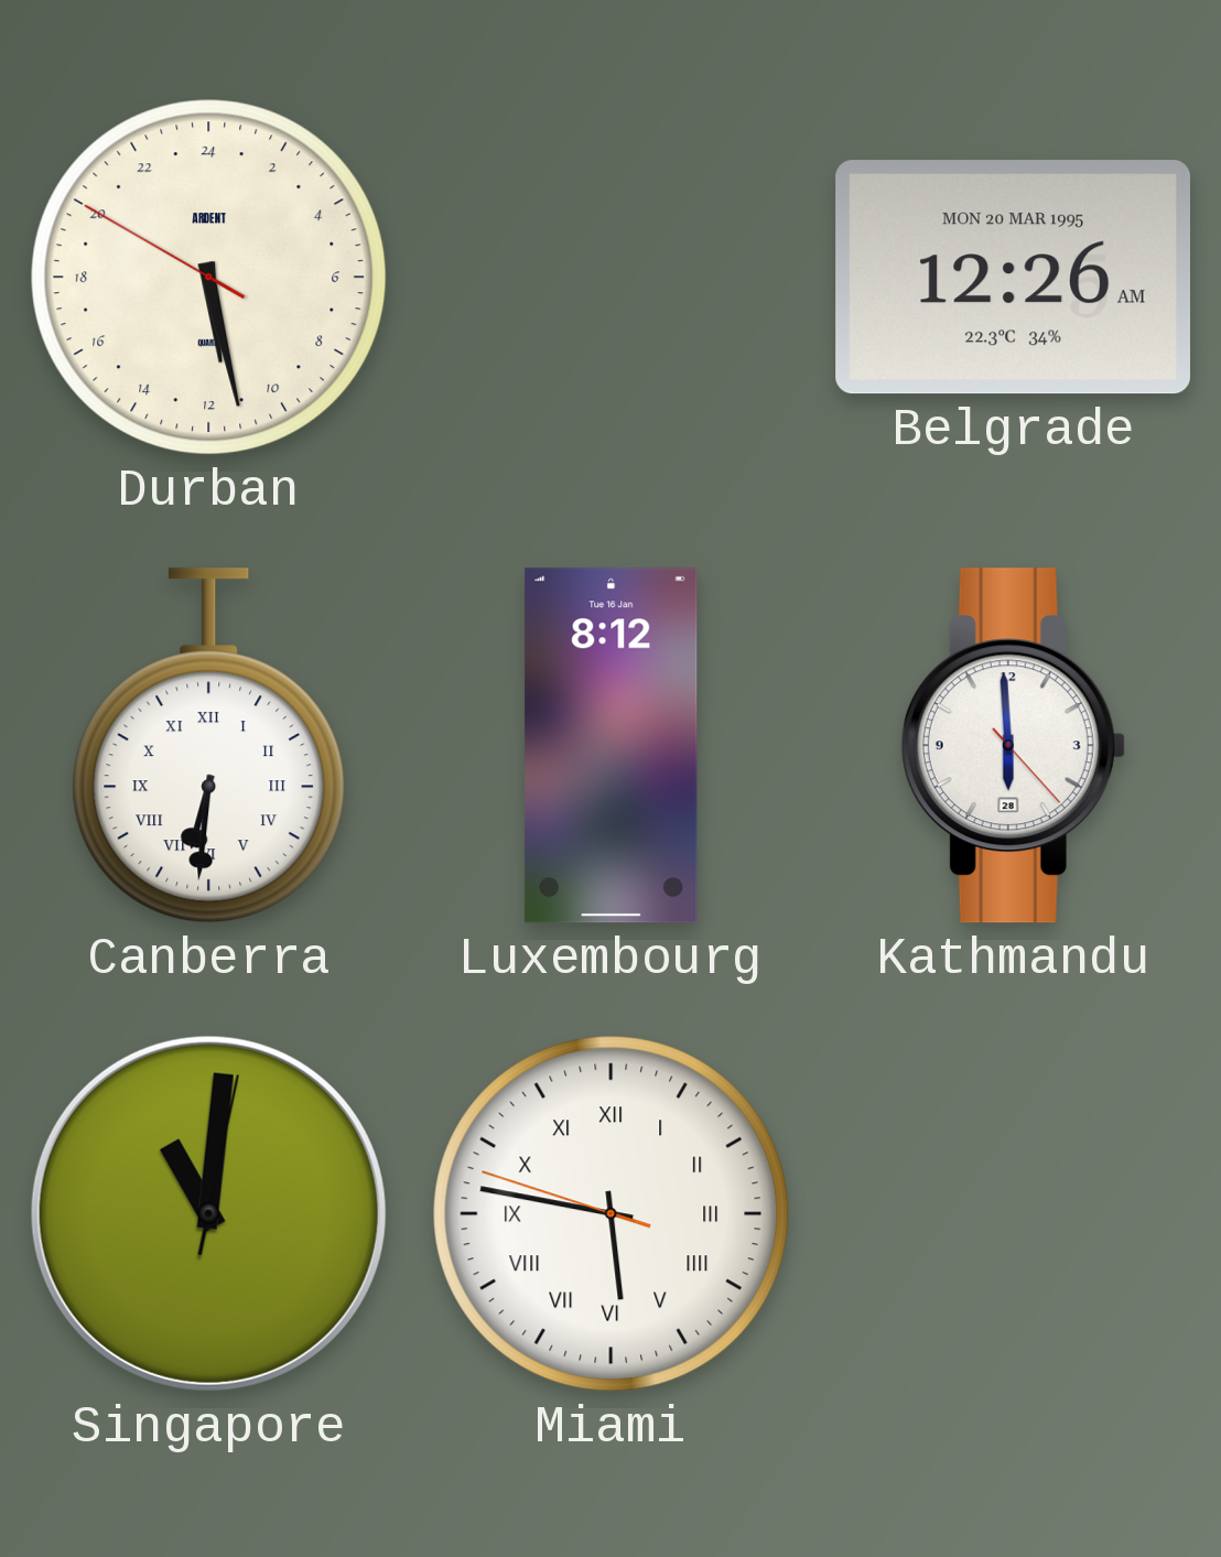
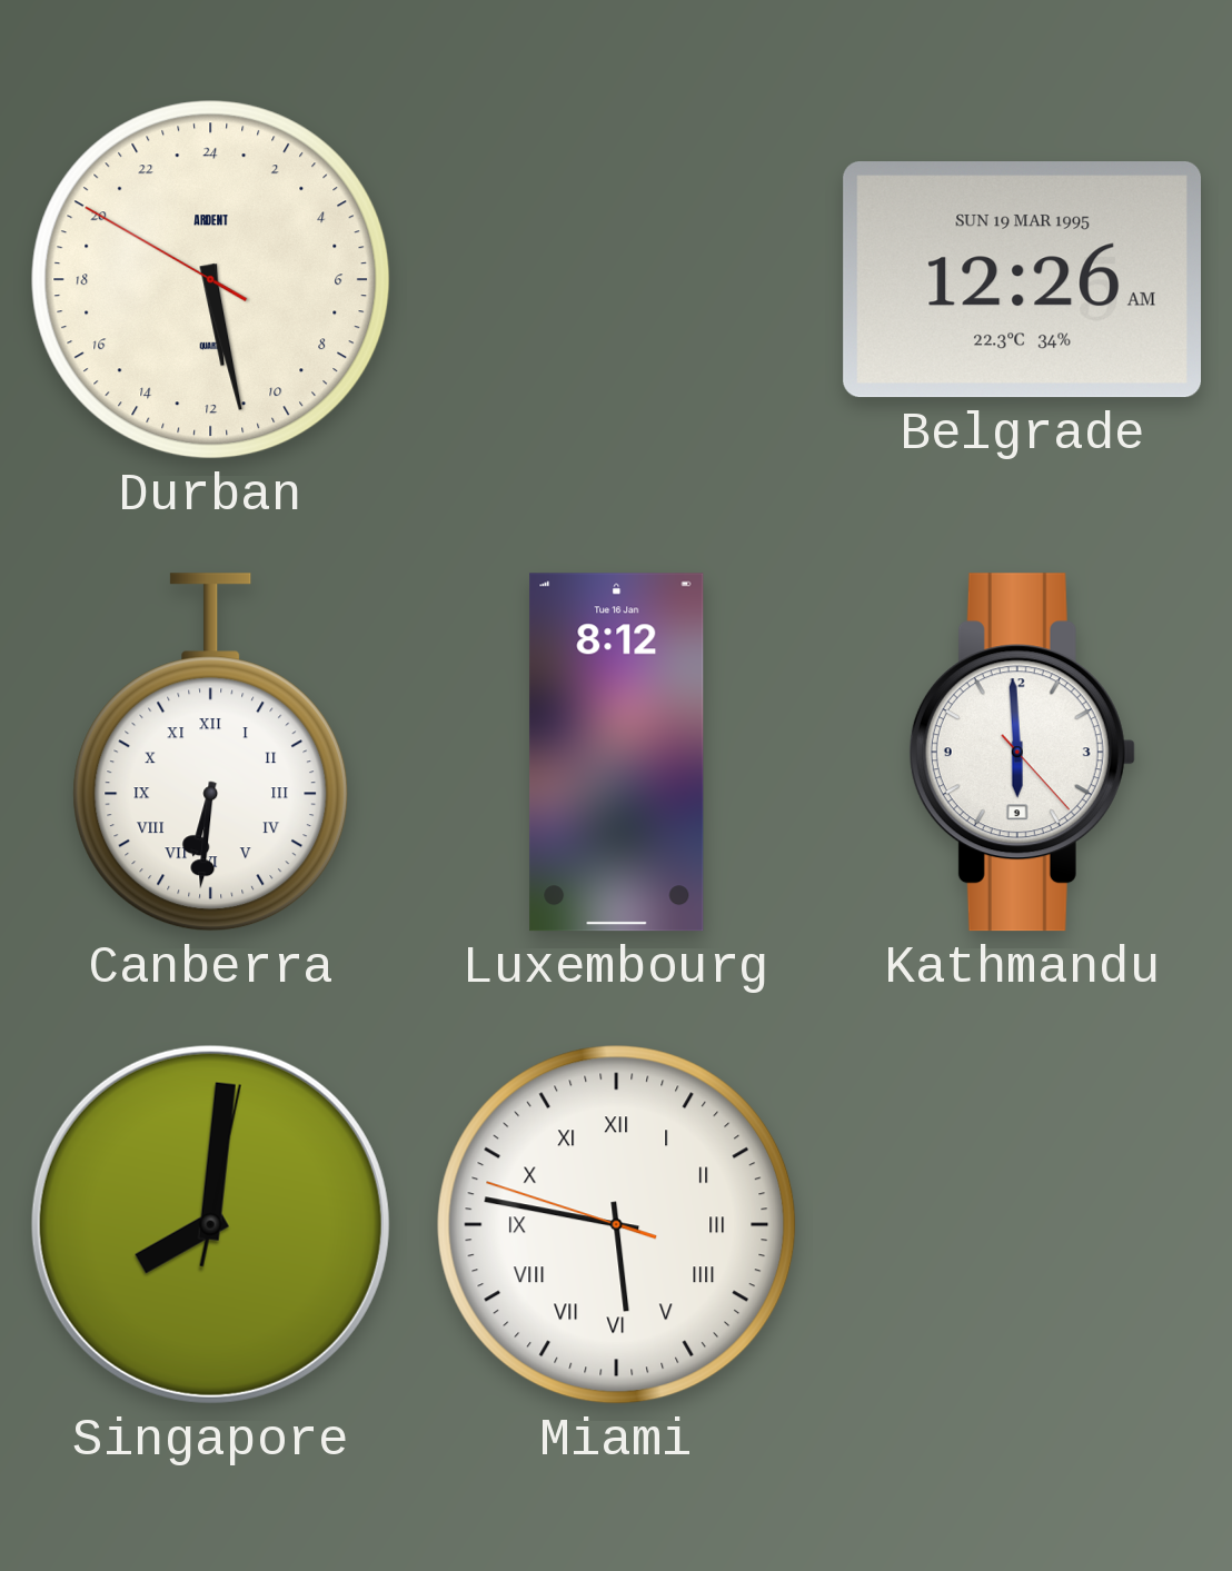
Belgrade date: MON 20 MAR 1995 -> SUN 19 MAR 1995 (1022, 280)
Kathmandu date: 28 -> 9 (1022, 753)
Singapore: 11:01 -> 8:01 (210, 1224)
